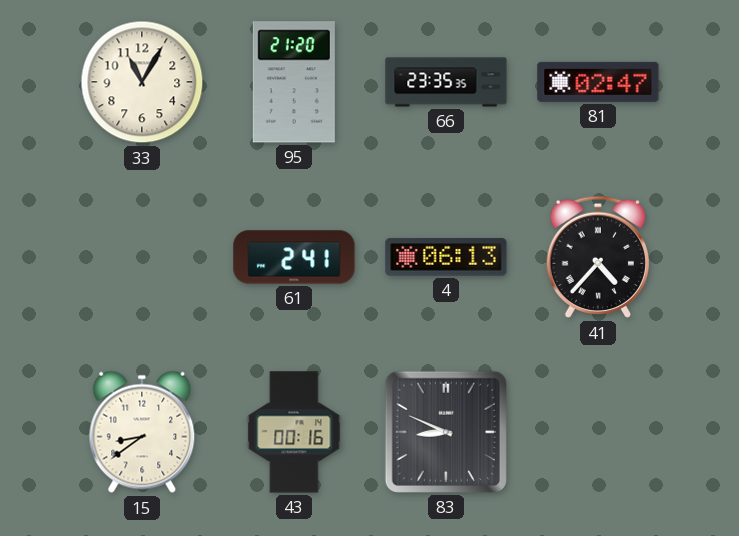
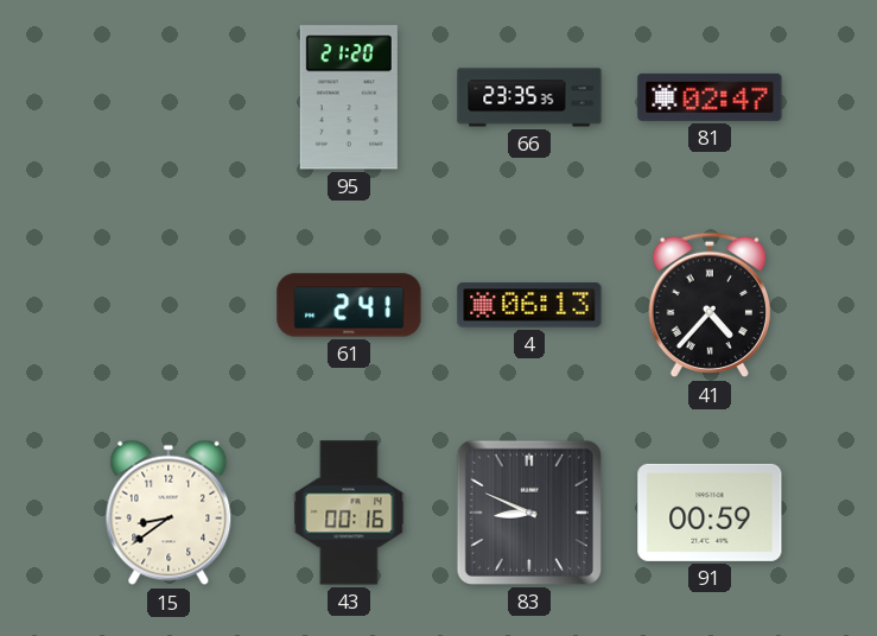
33: 11:05 -> none (142, 82)
91: none -> 00:59 (710, 513)
